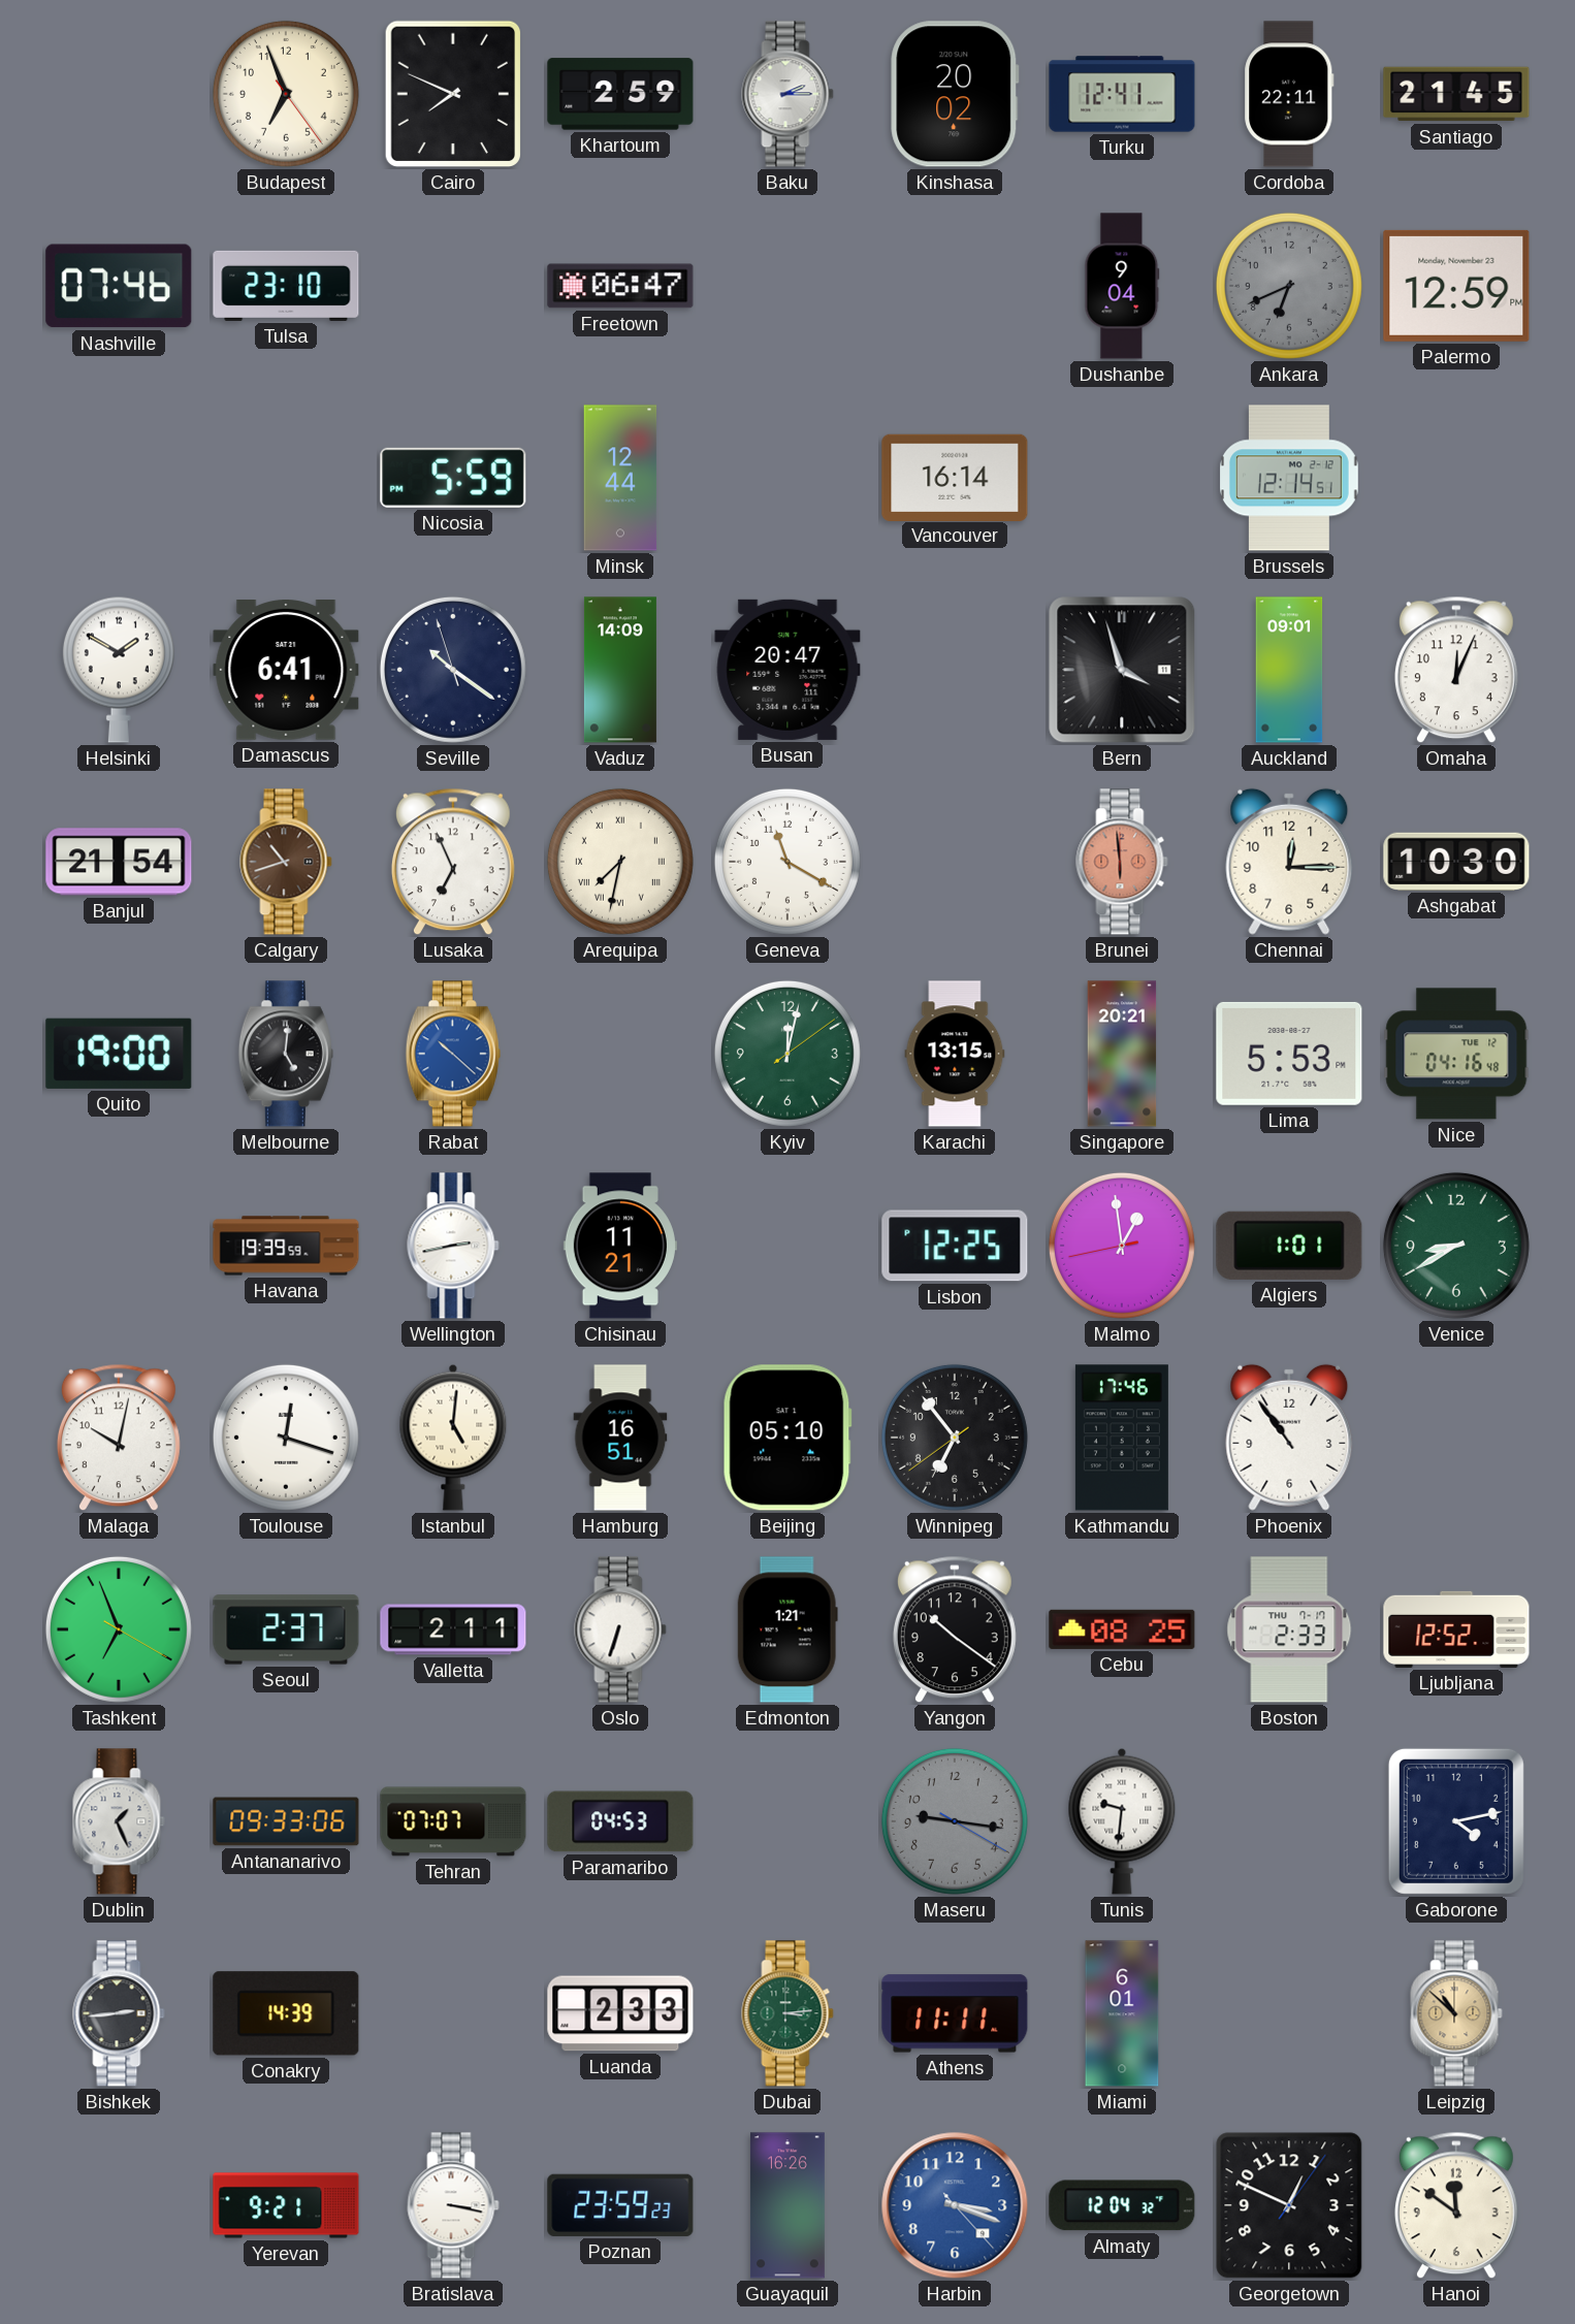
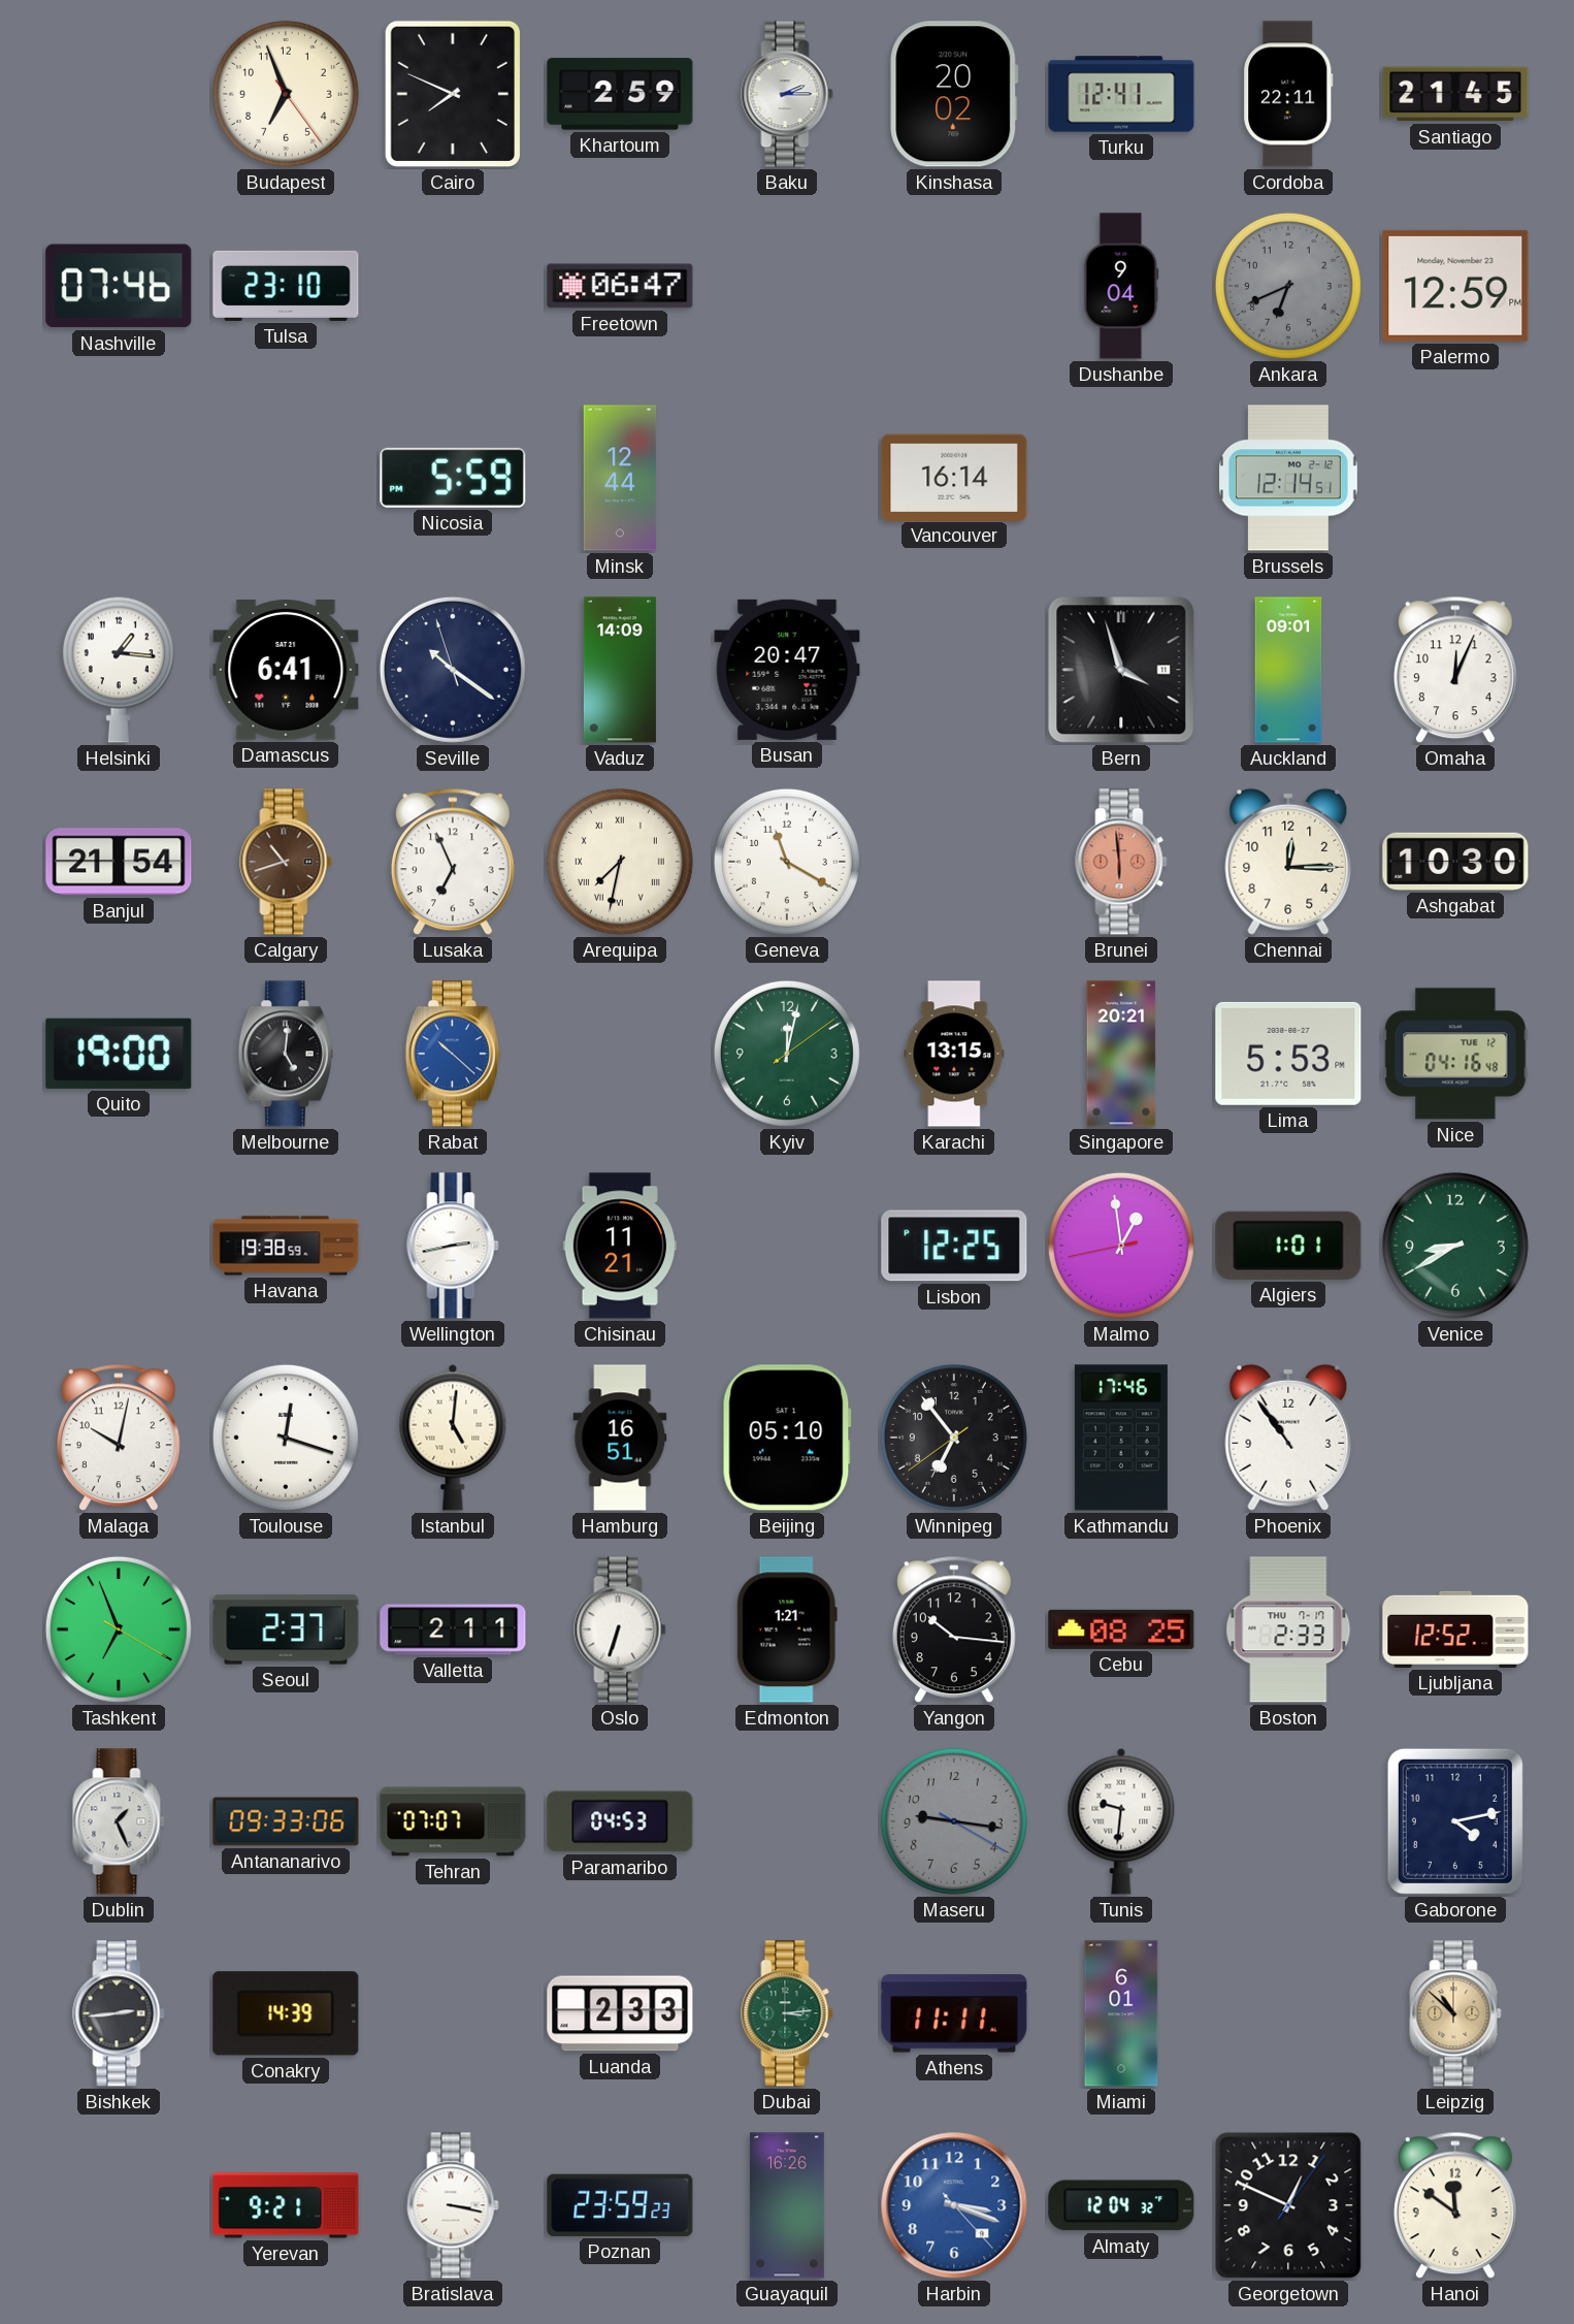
Helsinki: 1:50 -> 1:16 (119, 670)
Havana: 19:39 -> 19:38 (286, 1246)
Yangon: 10:21 -> 10:16 (954, 1629)
